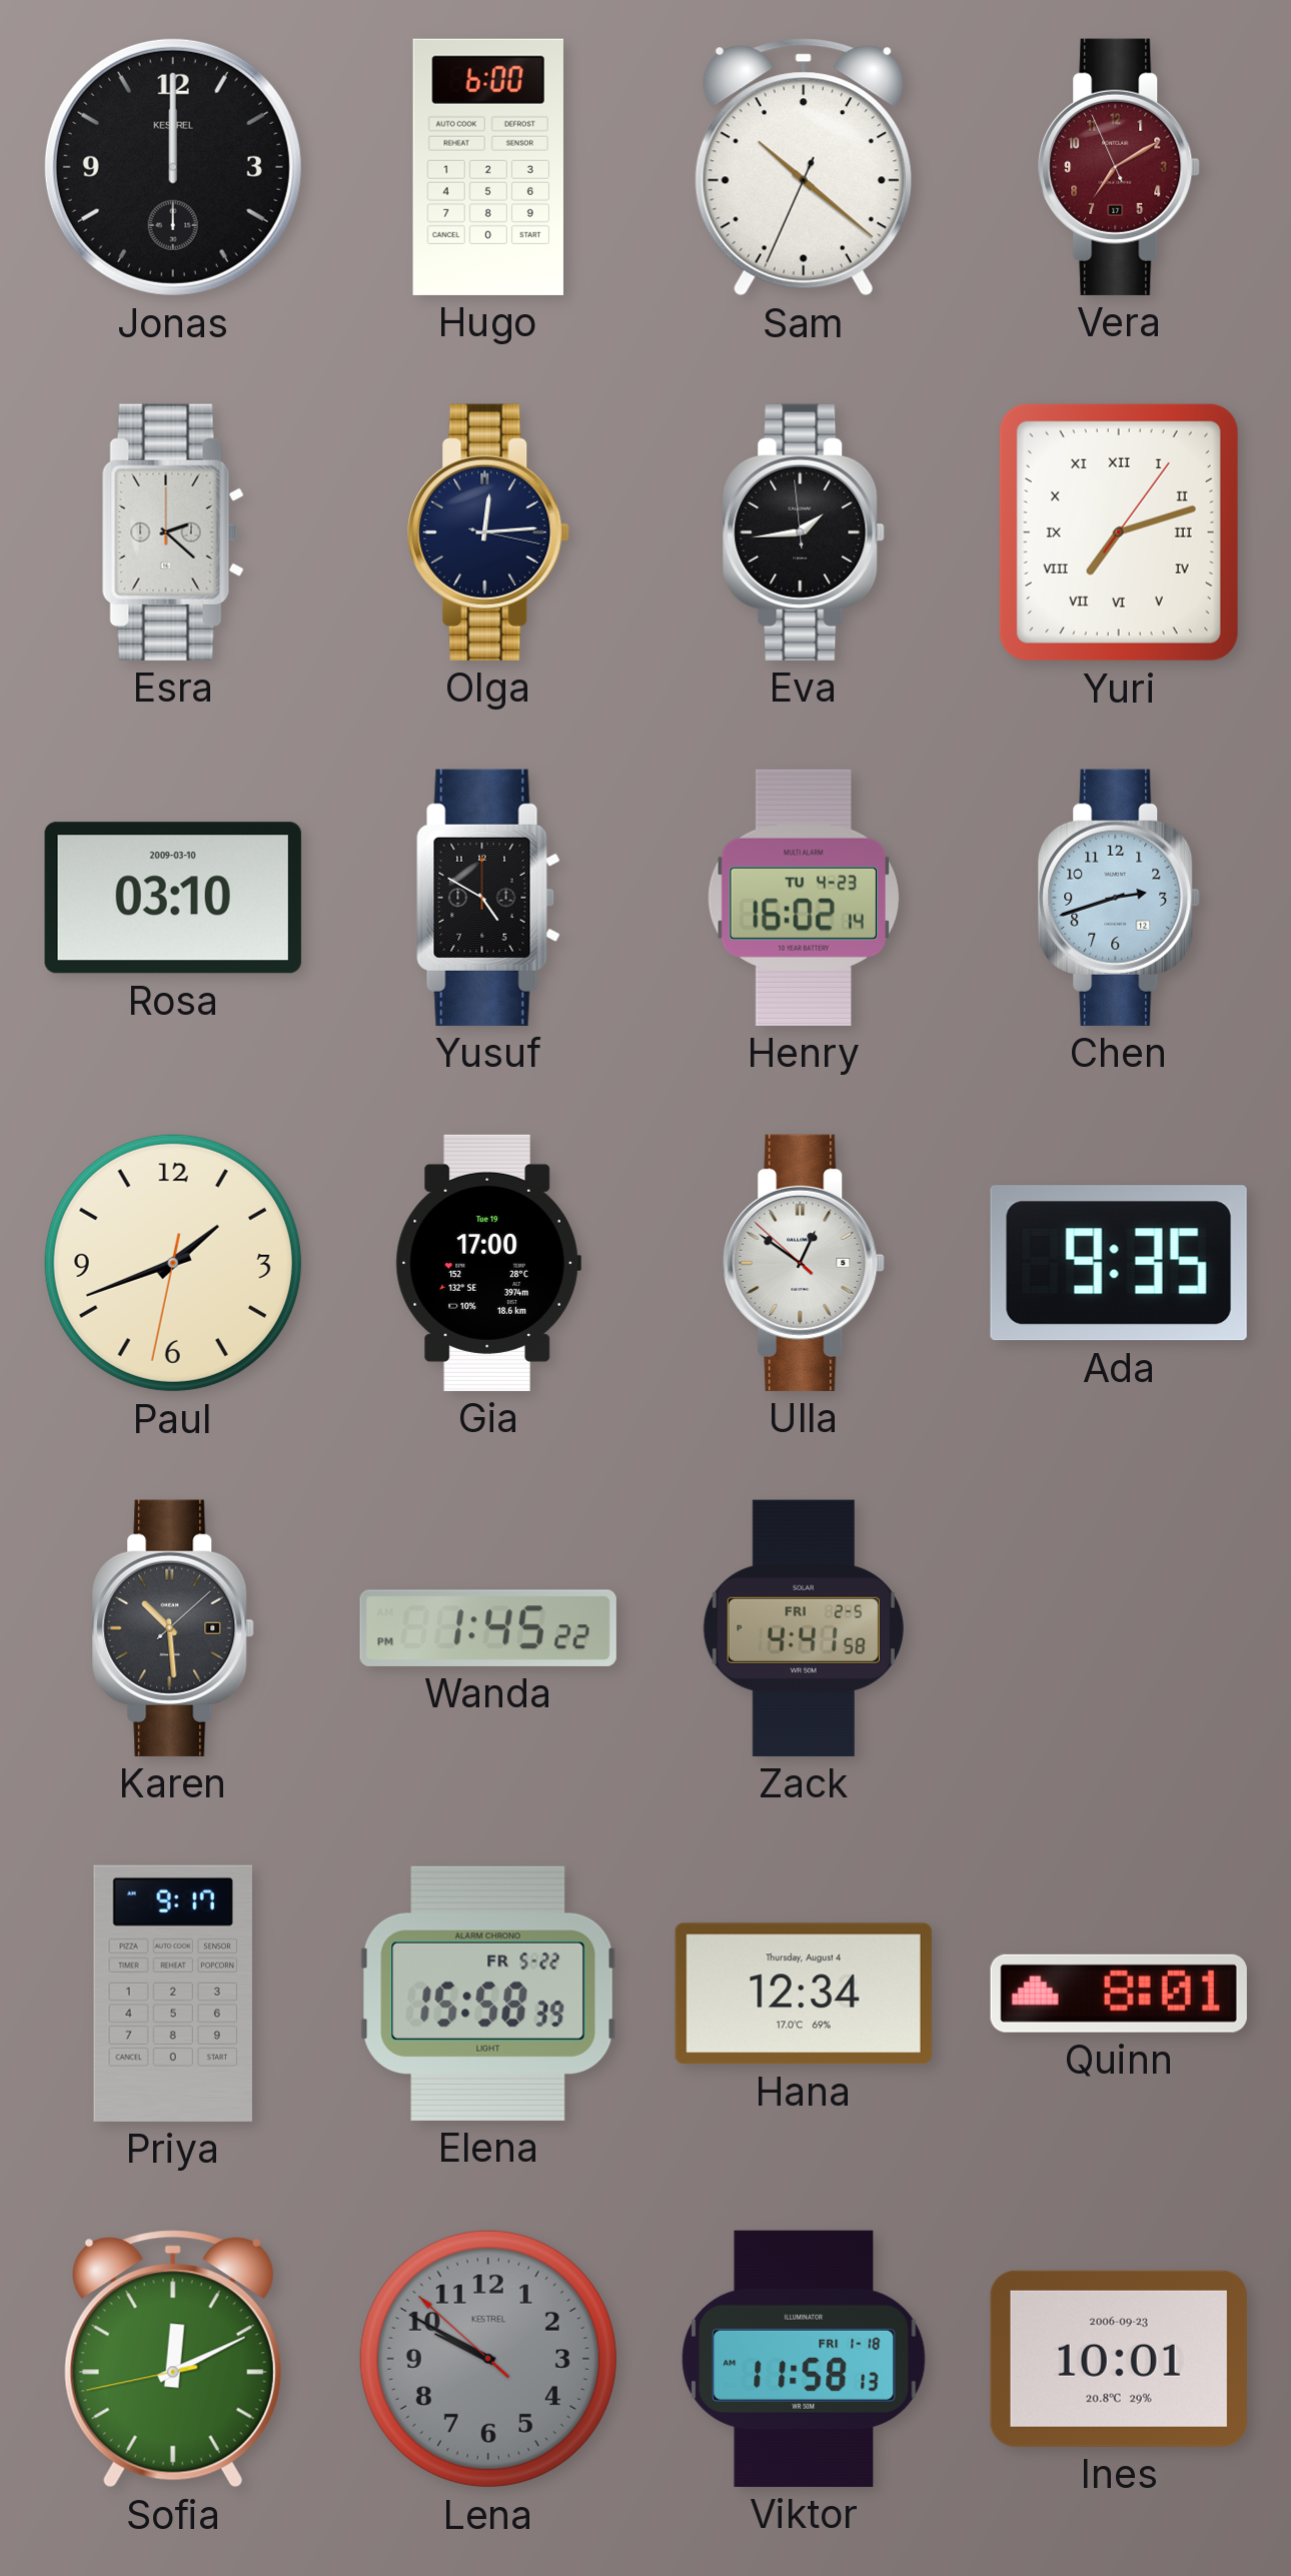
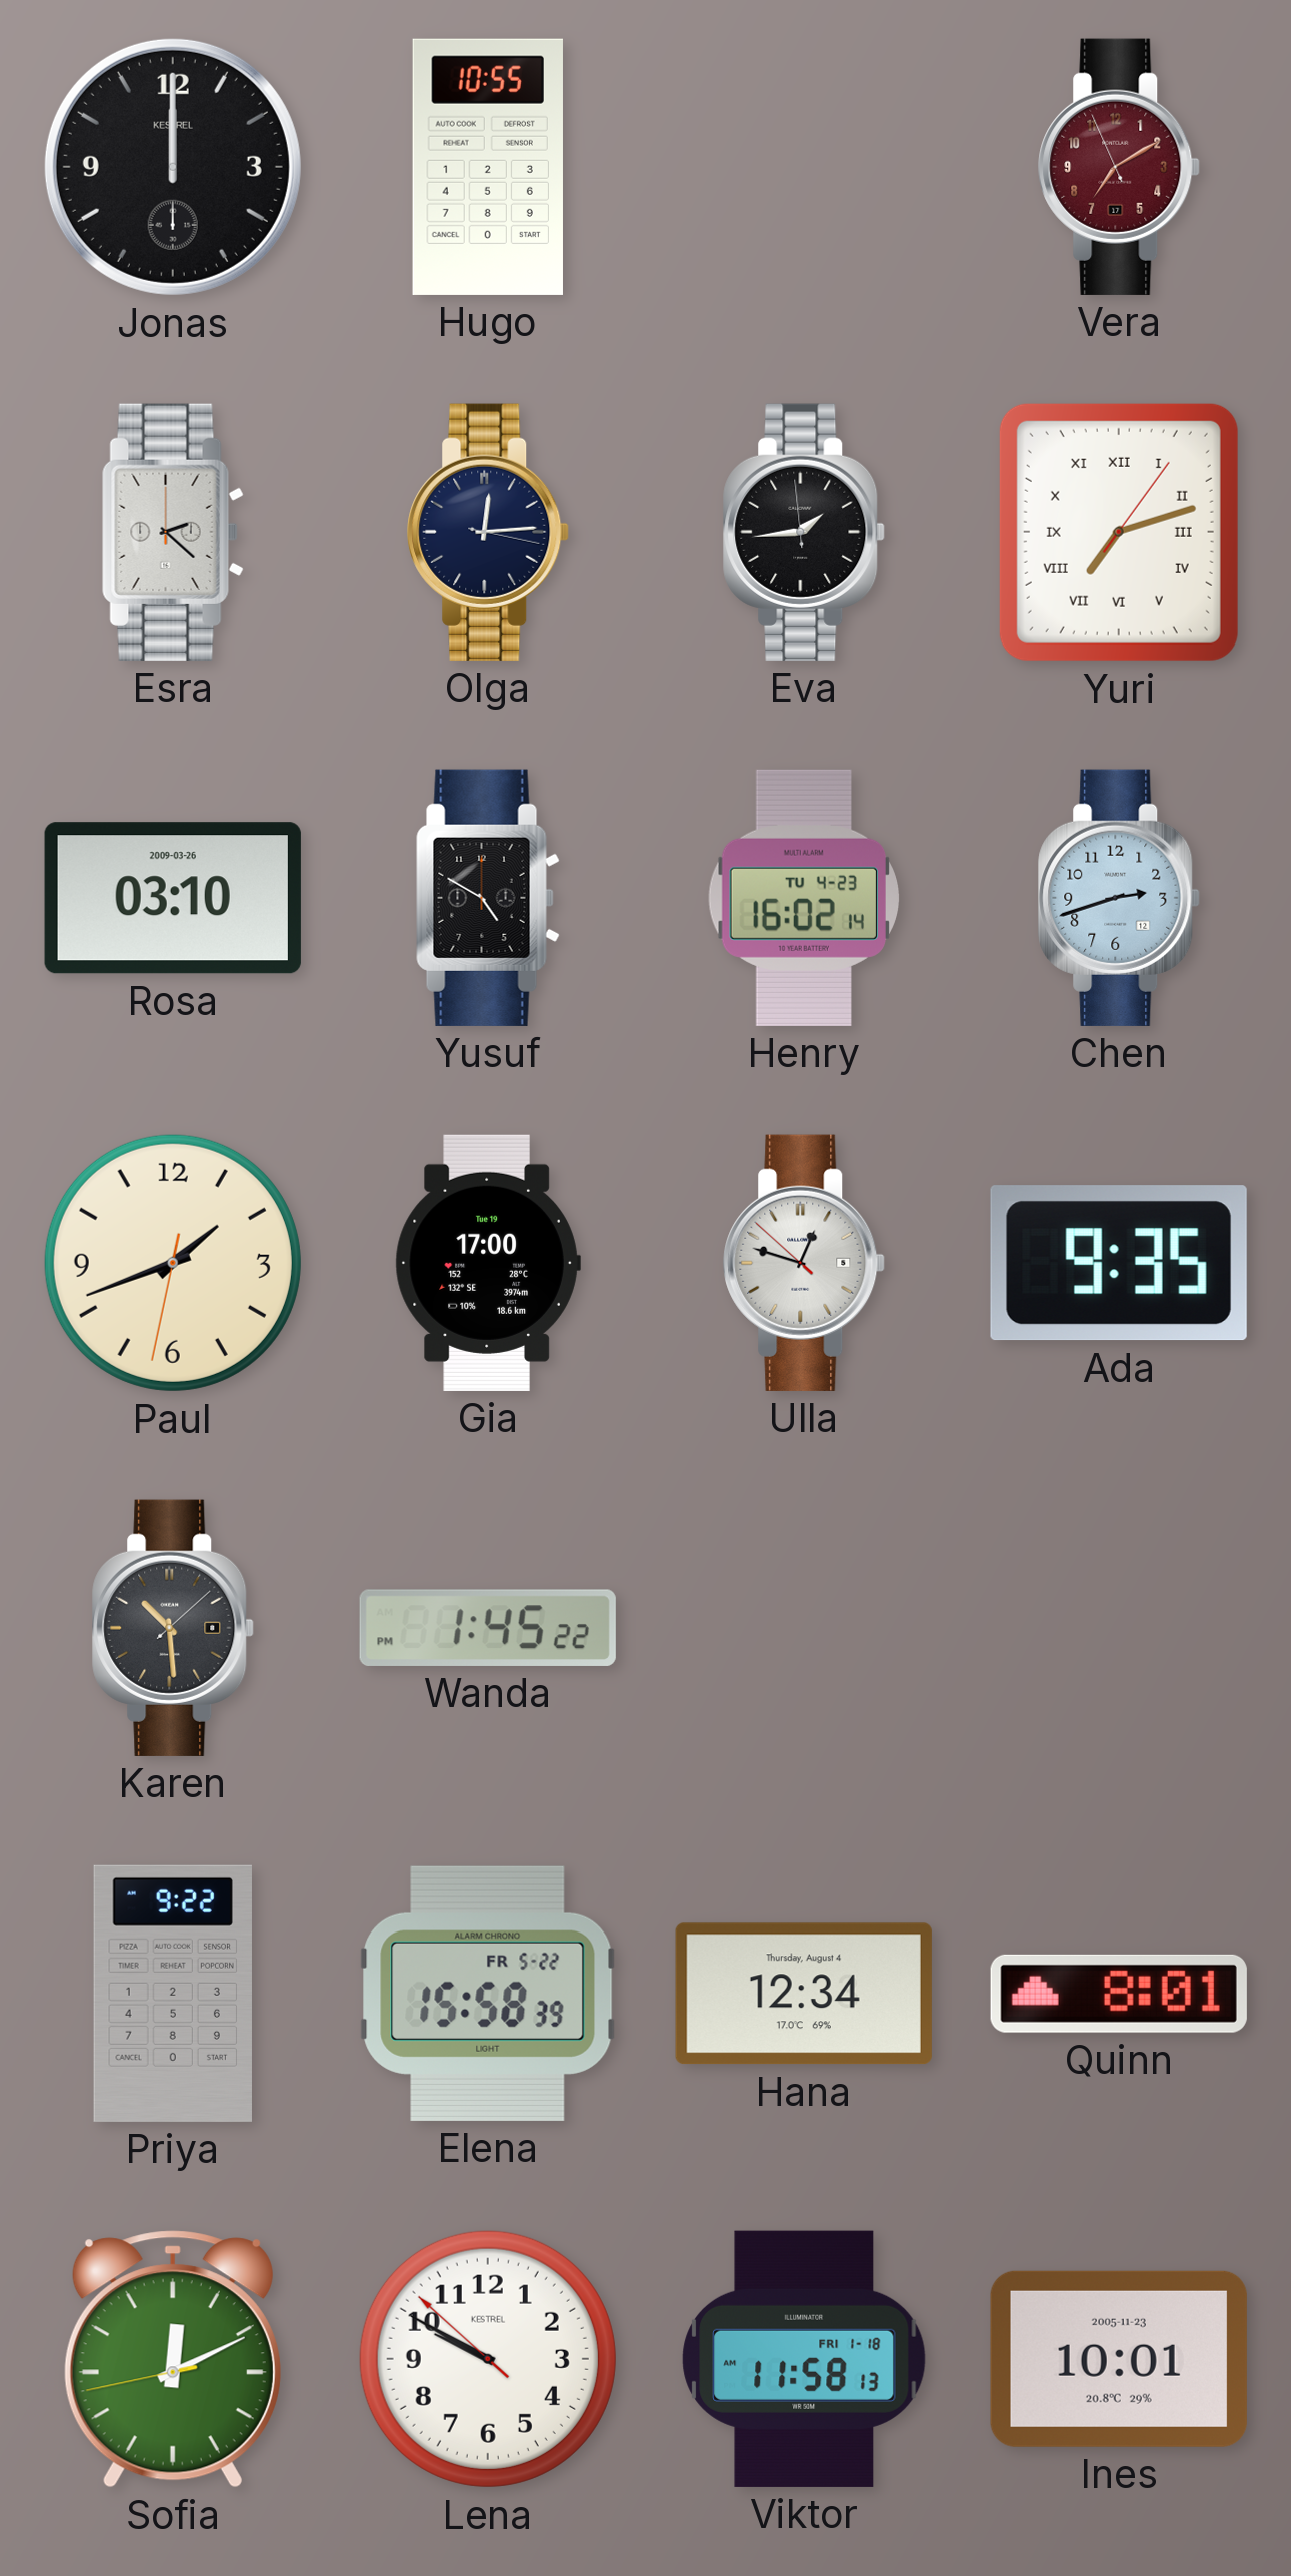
Hugo: 6:00 -> 10:55 (488, 167)
Sam: 10:21 -> none (804, 167)
Rosa date: 2009-03-10 -> 2009-03-26 (173, 898)
Ulla: 12:50 -> 12:47 (804, 1263)
Zack: 4:41 -> none (804, 1628)
Priya: 9:17 -> 9:22 (173, 1994)
Lena dial: grey -> white (488, 2359)
Ines date: 2006-09-23 -> 2005-11-23 (1119, 2359)
